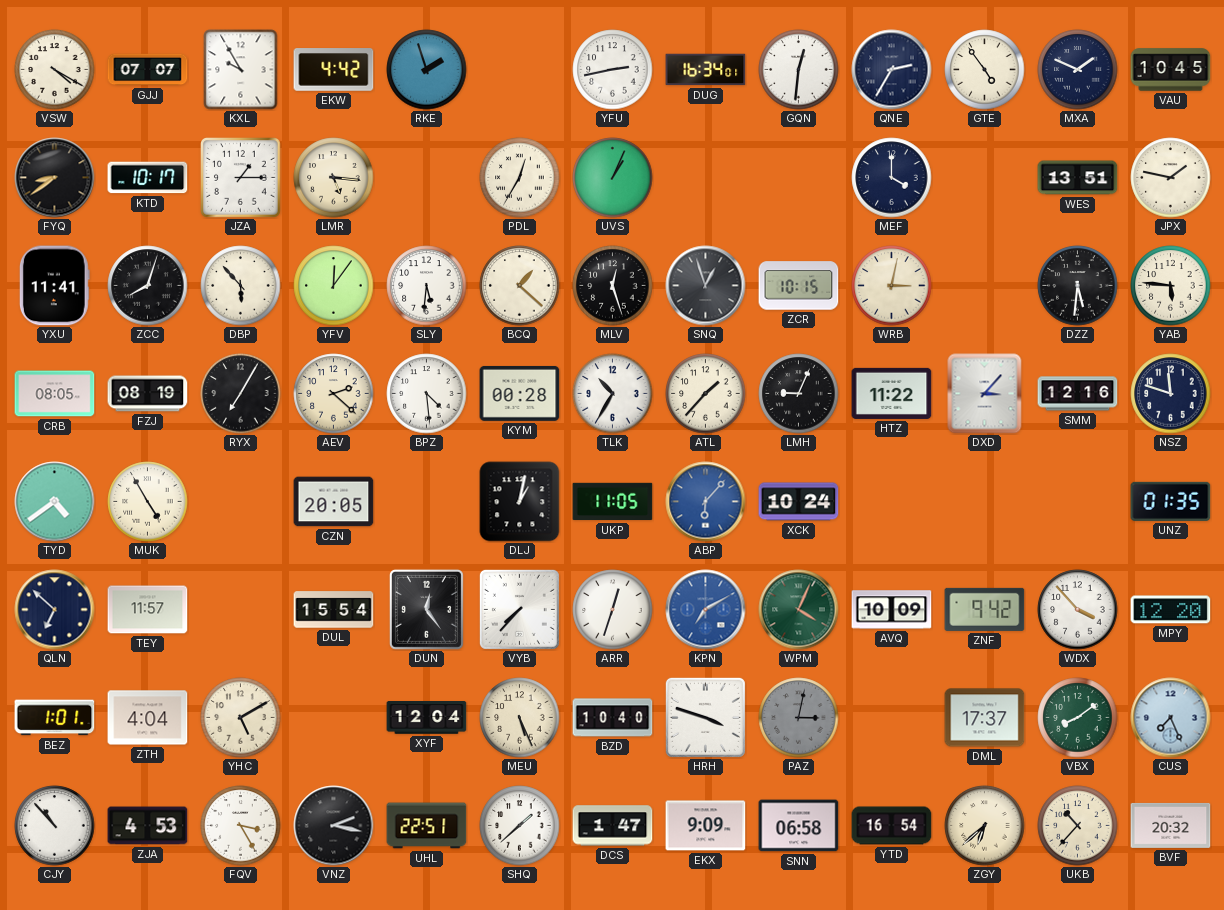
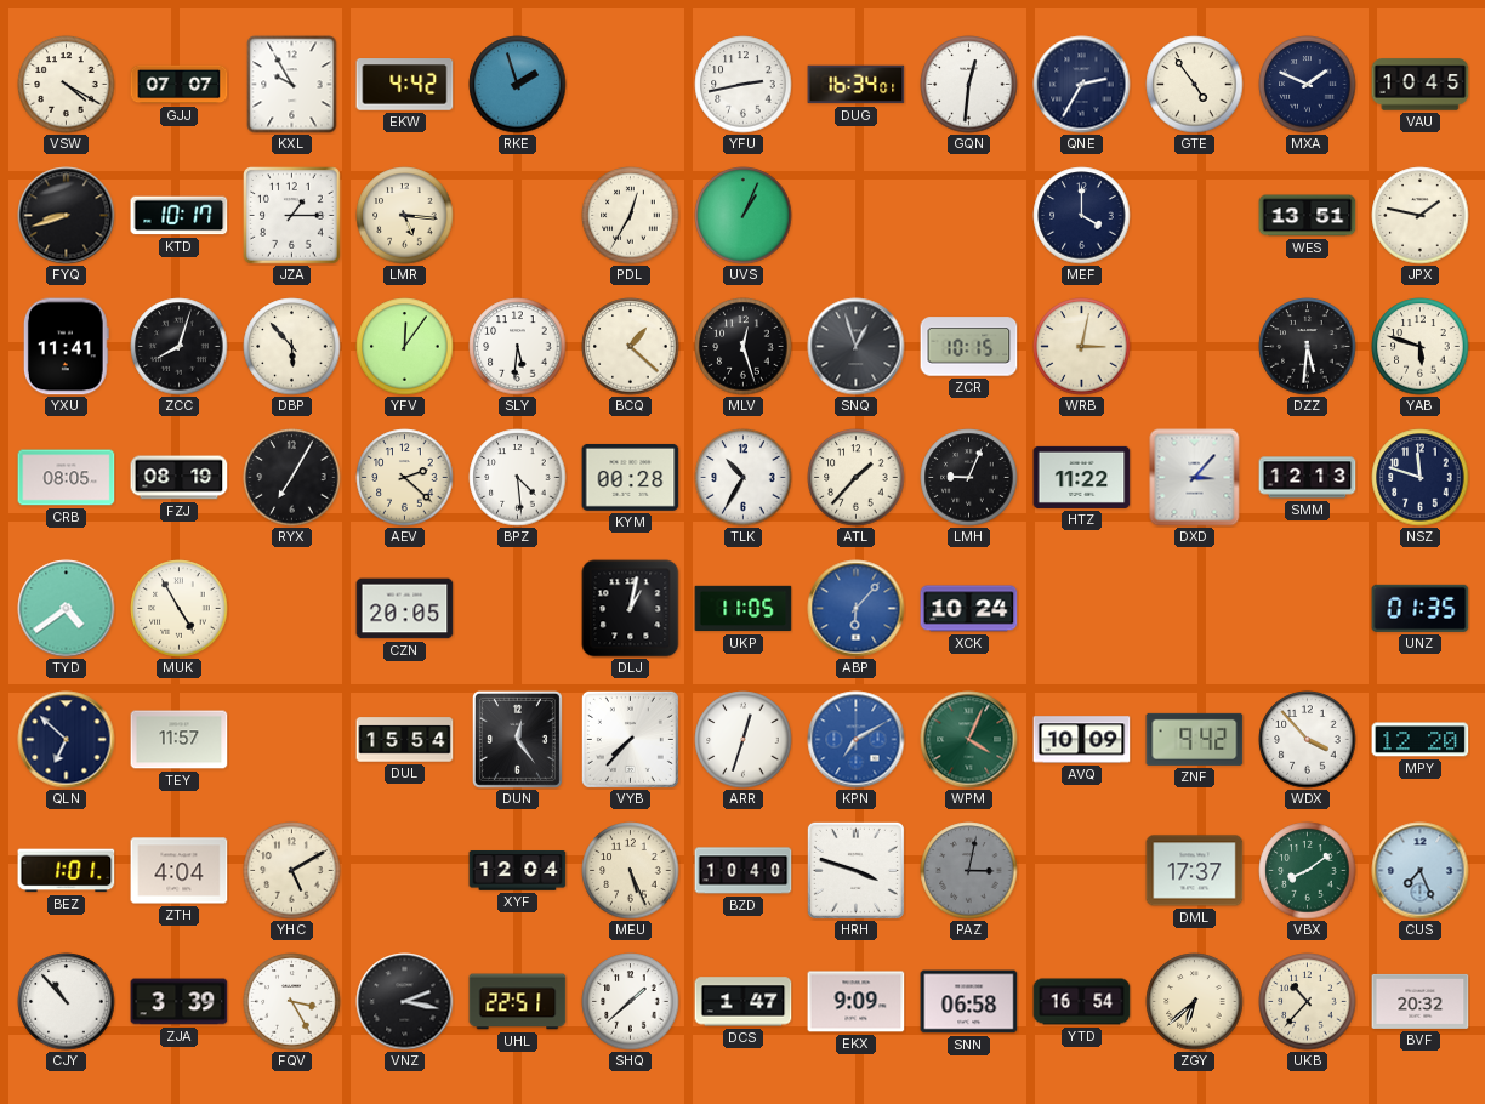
FYQ: 8:39 -> 8:42 (67, 216)
YAB: 5:46 -> 5:48 (1421, 347)
SMM: 12:16 -> 12:13 (1308, 478)
ZJA: 4:53 -> 3:39 (180, 1002)
